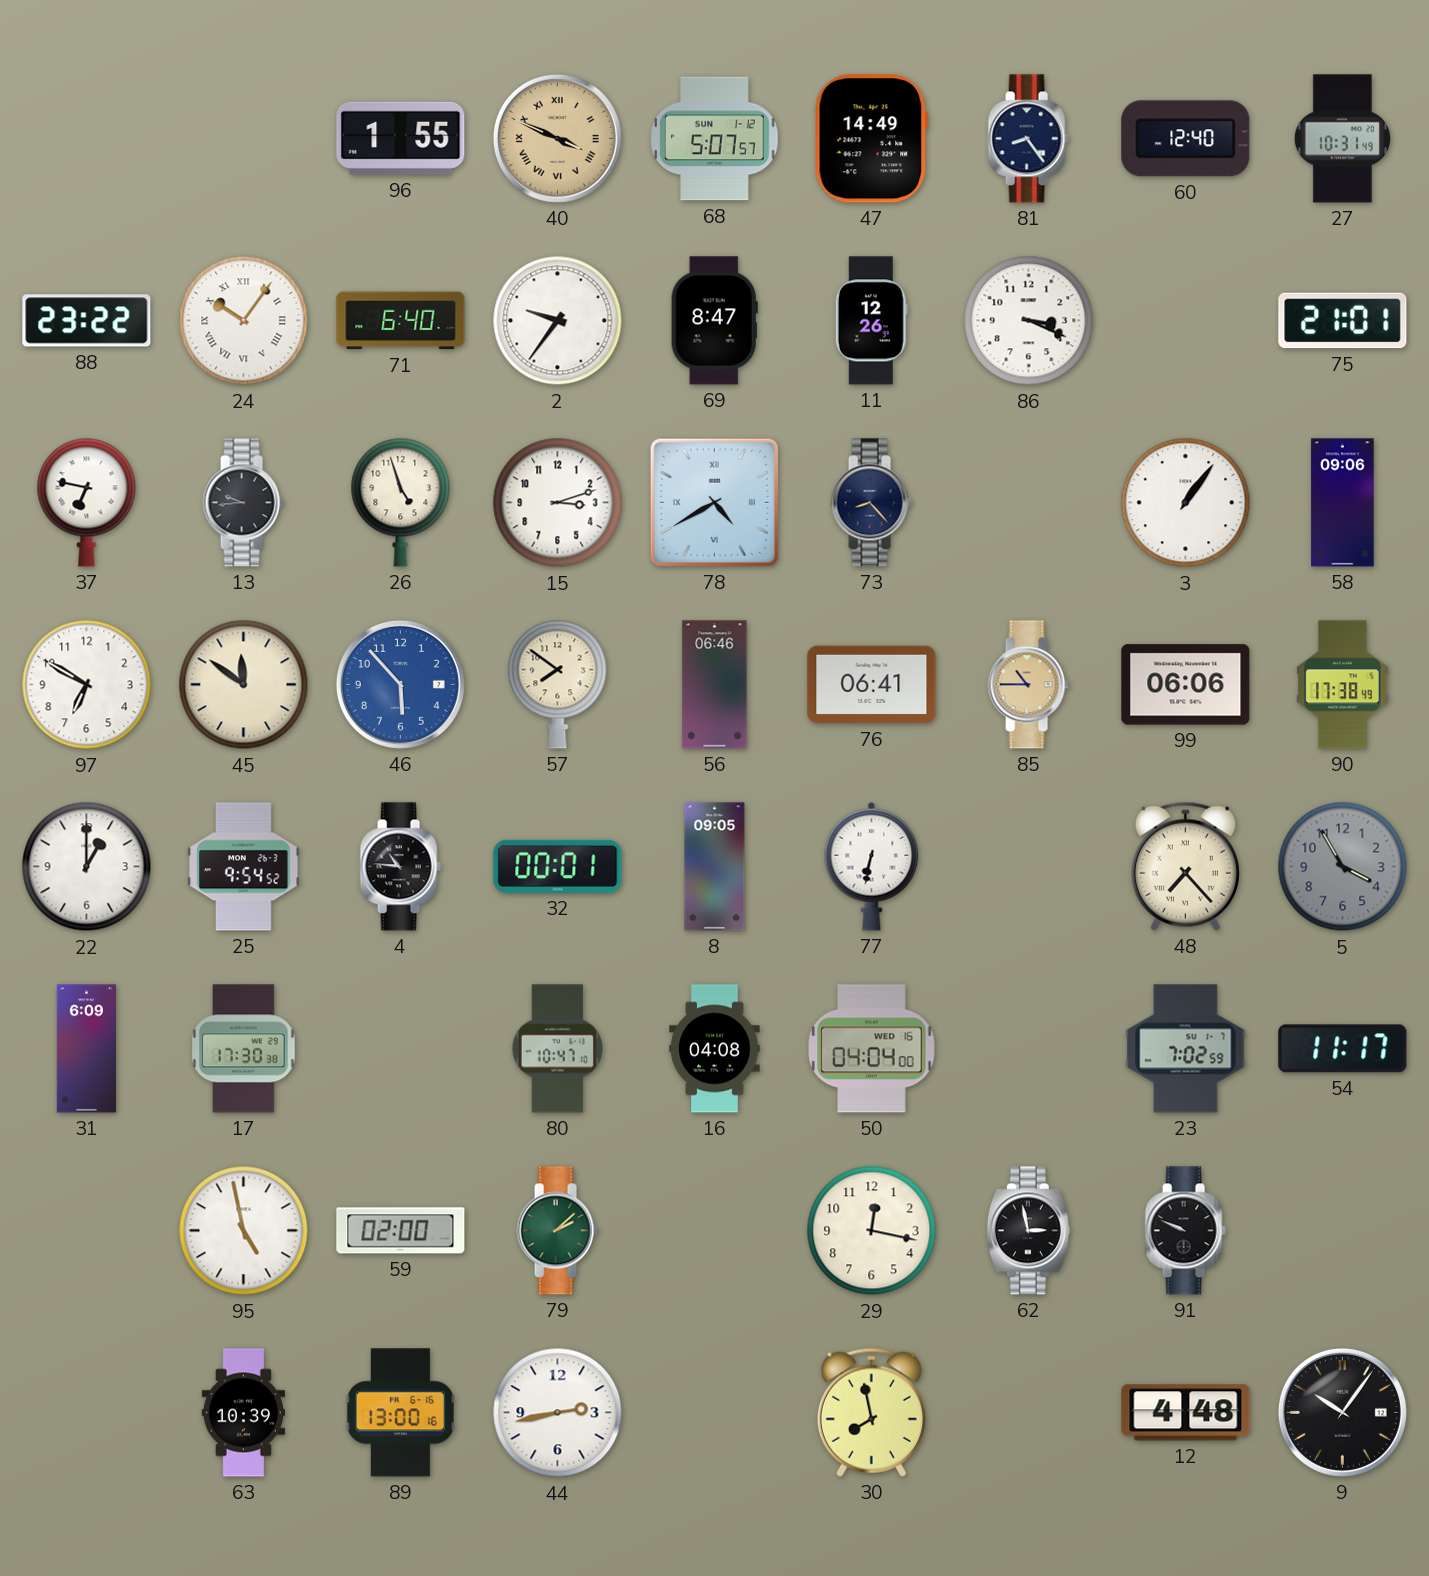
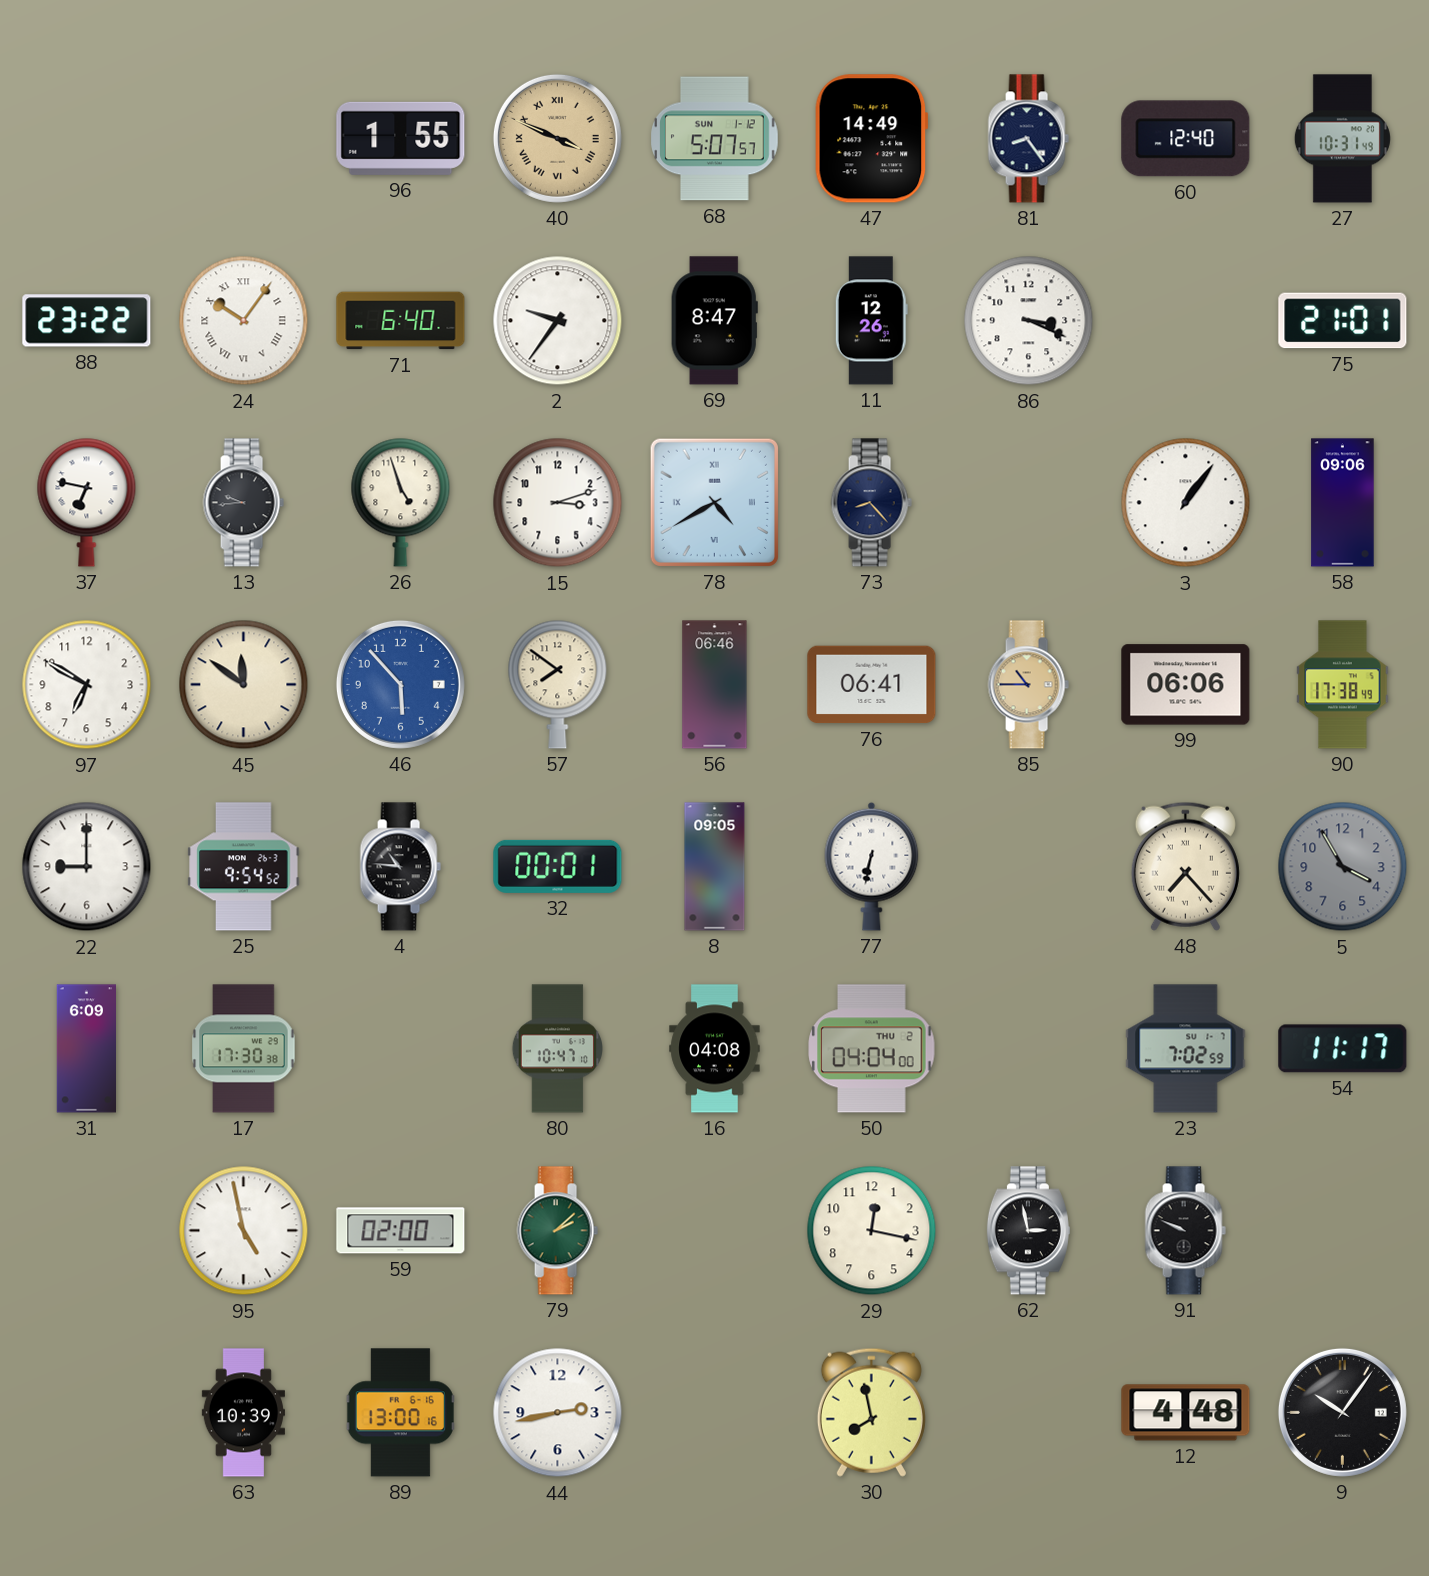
22: 1:00 -> 9:00 (87, 867)
50 date: WED 16 -> THU 2 (872, 1049)
